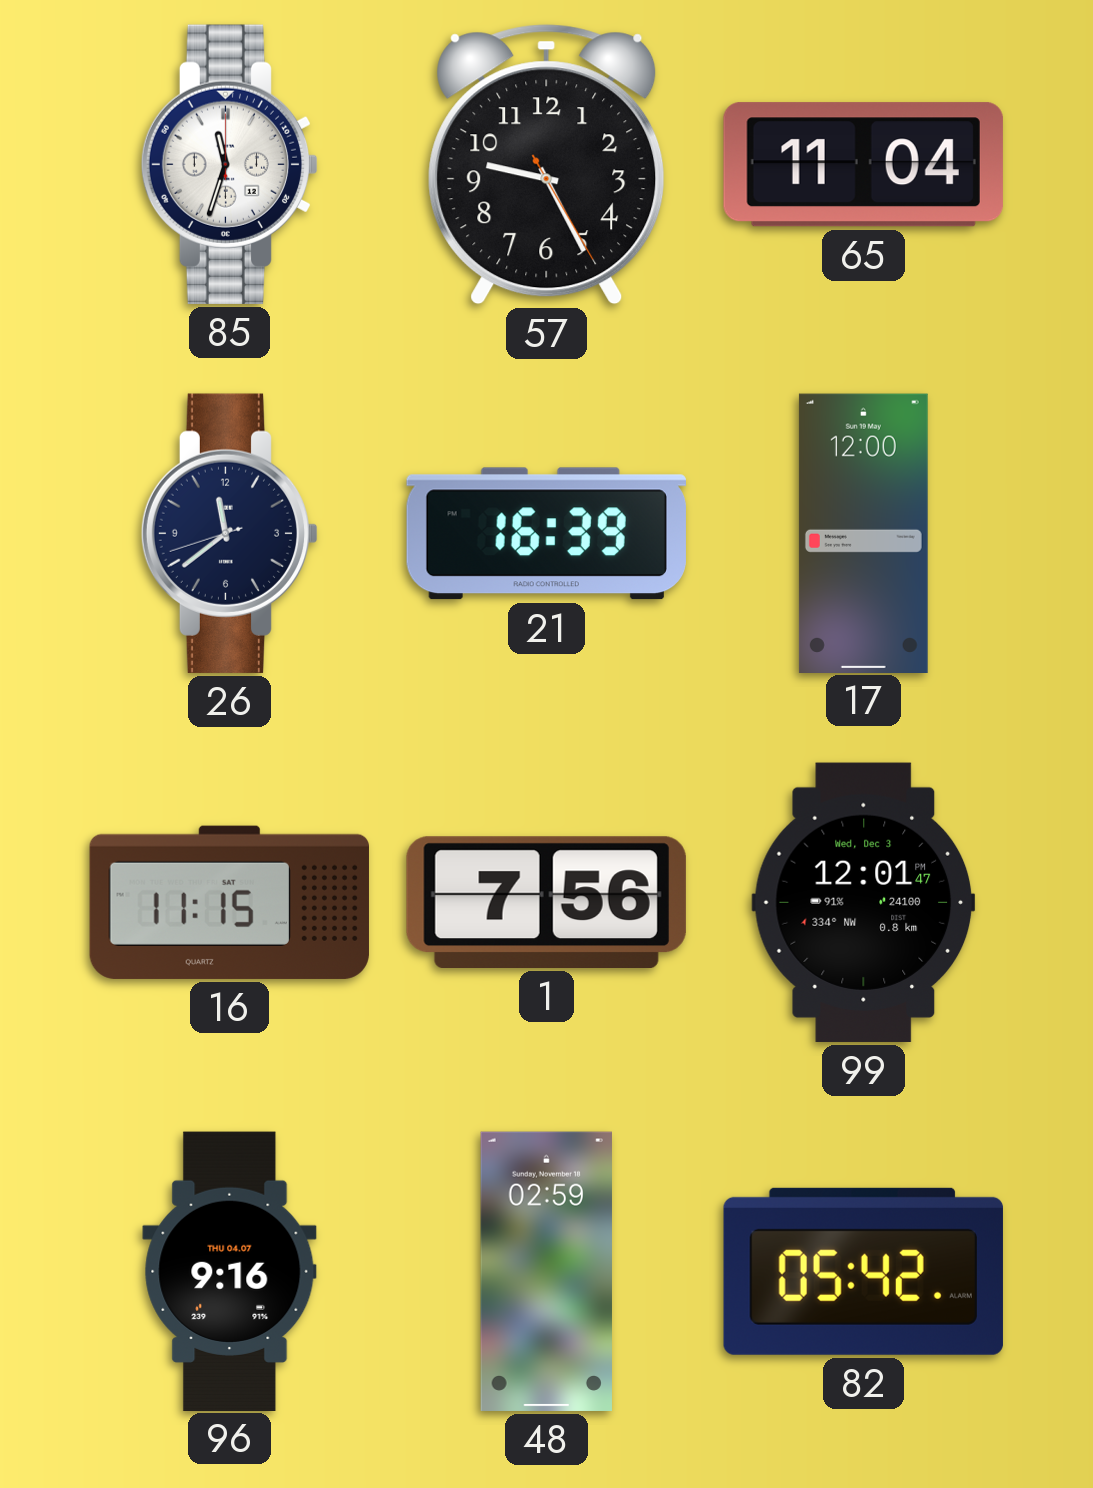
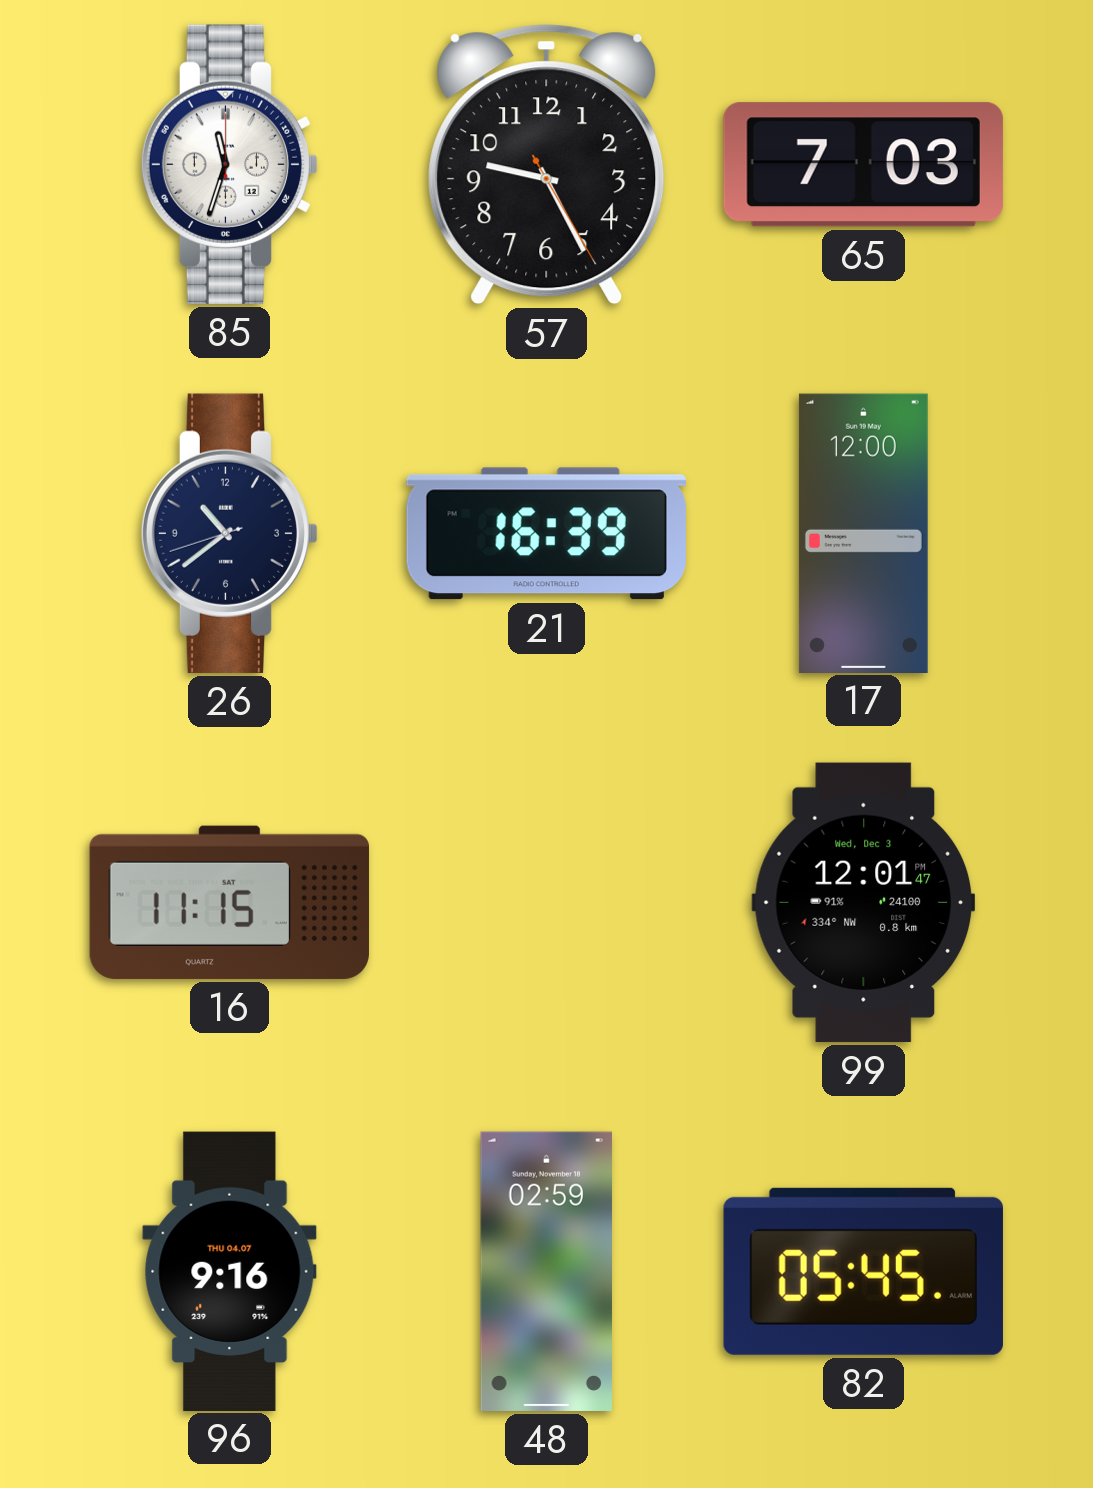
65: 11:04 -> 7:03 (863, 165)
26: 11:38 -> 10:38 (230, 533)
1: 7:56 -> none (546, 902)
82: 05:42 -> 05:45 (863, 1271)
